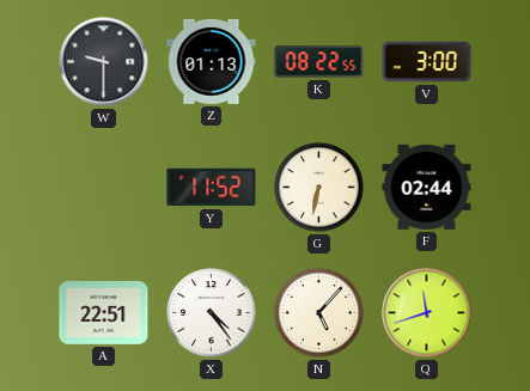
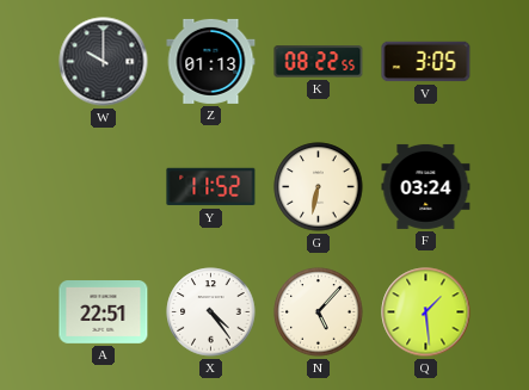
W: 9:30 -> 10:00 (104, 62)
V: 3:00 -> 3:05 (426, 62)
F: 02:44 -> 03:24 (426, 186)
Q: 11:42 -> 1:29 (426, 312)
